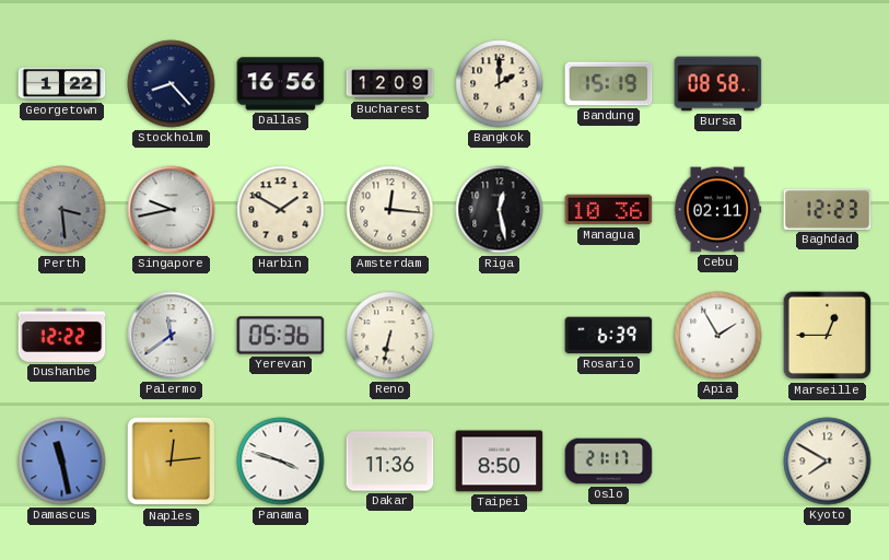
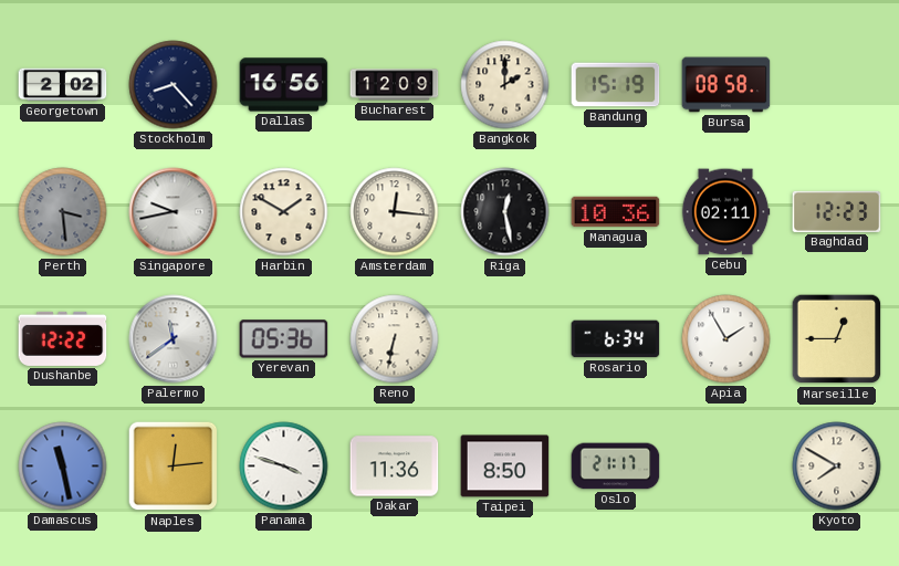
Georgetown: 1:22 -> 2:02 (63, 85)
Rosario: 6:39 -> 6:34 (616, 339)
